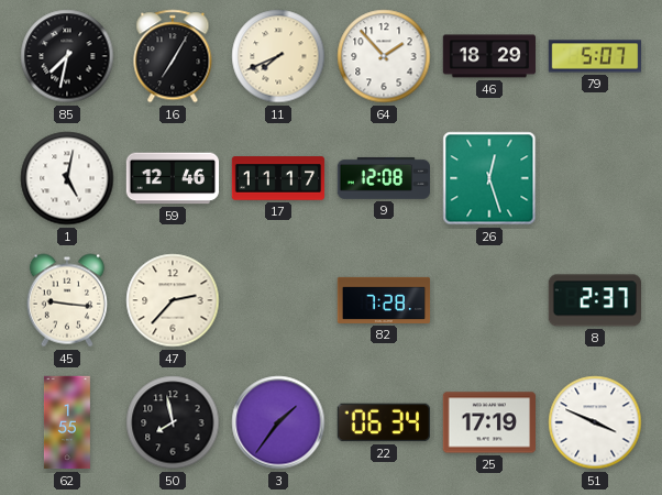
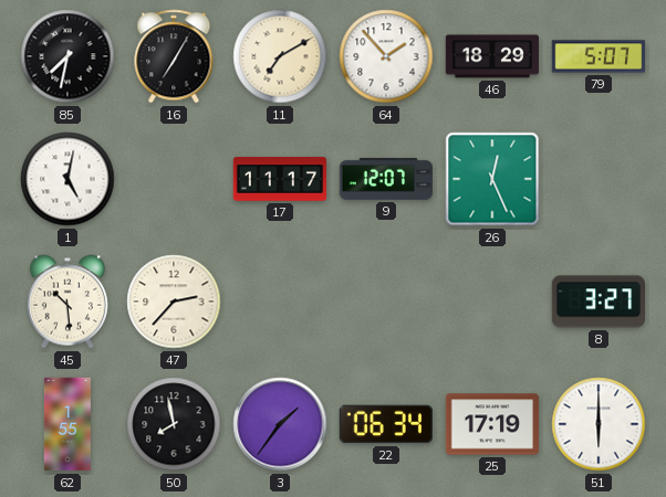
11: 7:41 -> 7:10 (280, 56)
59: 12:46 -> none (173, 178)
9: 12:08 -> 12:07 (385, 179)
26: 12:27 -> 12:26 (492, 179)
45: 9:16 -> 10:29 (67, 302)
82: 7:28 -> none (384, 300)
8: 2:37 -> 3:27 (597, 302)
51: 3:49 -> 6:00 (599, 424)
